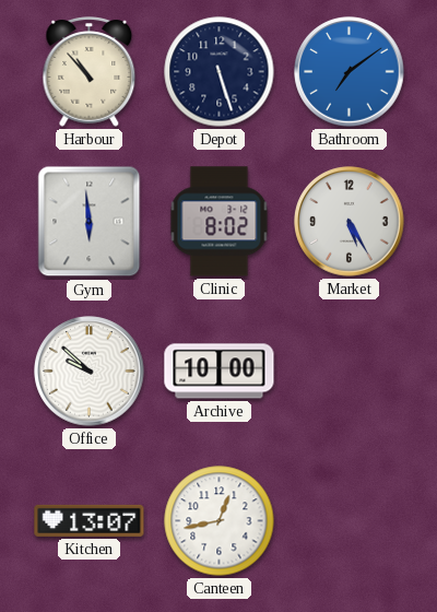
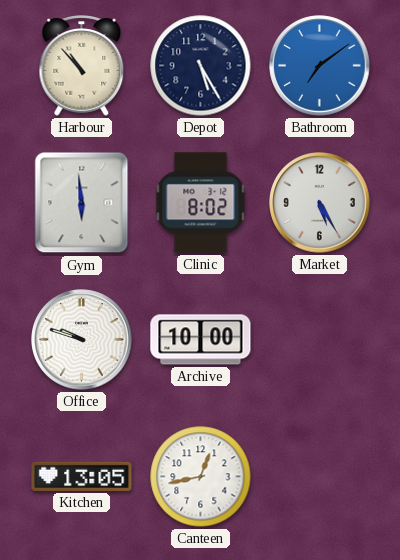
Depot: 5:27 -> 5:25 (201, 66)
Office: 9:52 -> 9:48 (82, 340)
Kitchen: 13:07 -> 13:05 (82, 476)
